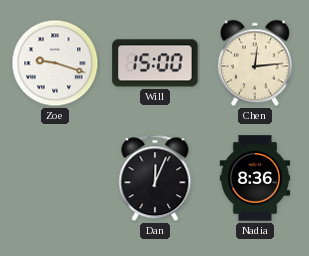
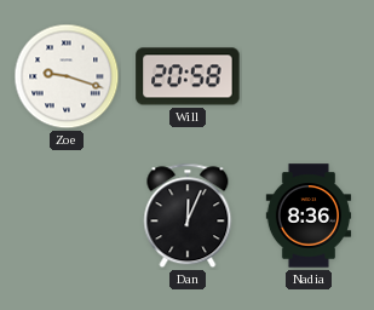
Will: 15:00 -> 20:58 (188, 76)
Chen: 12:14 -> none (255, 63)
